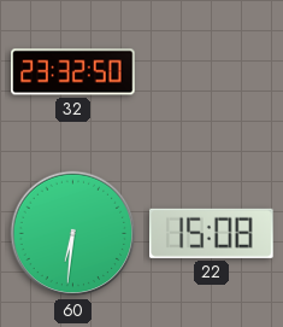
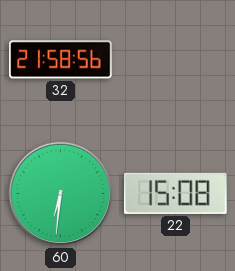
32: 23:32 -> 21:58 (61, 60)
